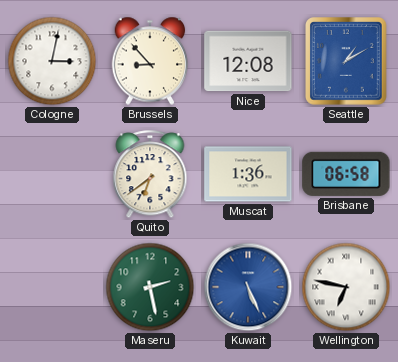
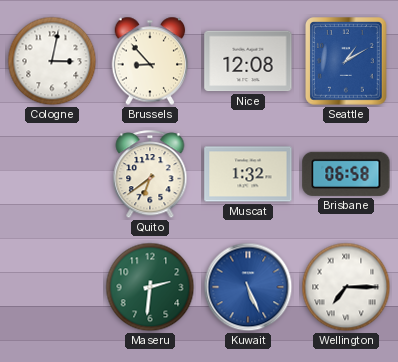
Muscat: 1:36 -> 1:32 (248, 174)
Maseru: 2:28 -> 2:31 (150, 287)
Wellington: 6:47 -> 7:15 (346, 287)
